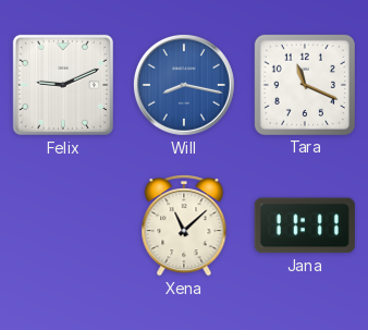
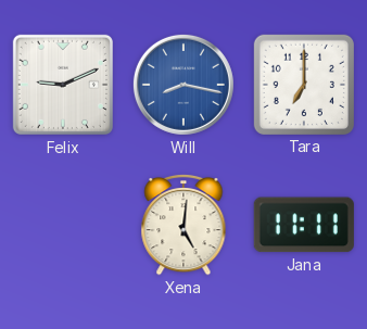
Tara: 11:19 -> 7:00 (304, 85)
Xena: 11:08 -> 5:01 (184, 225)
